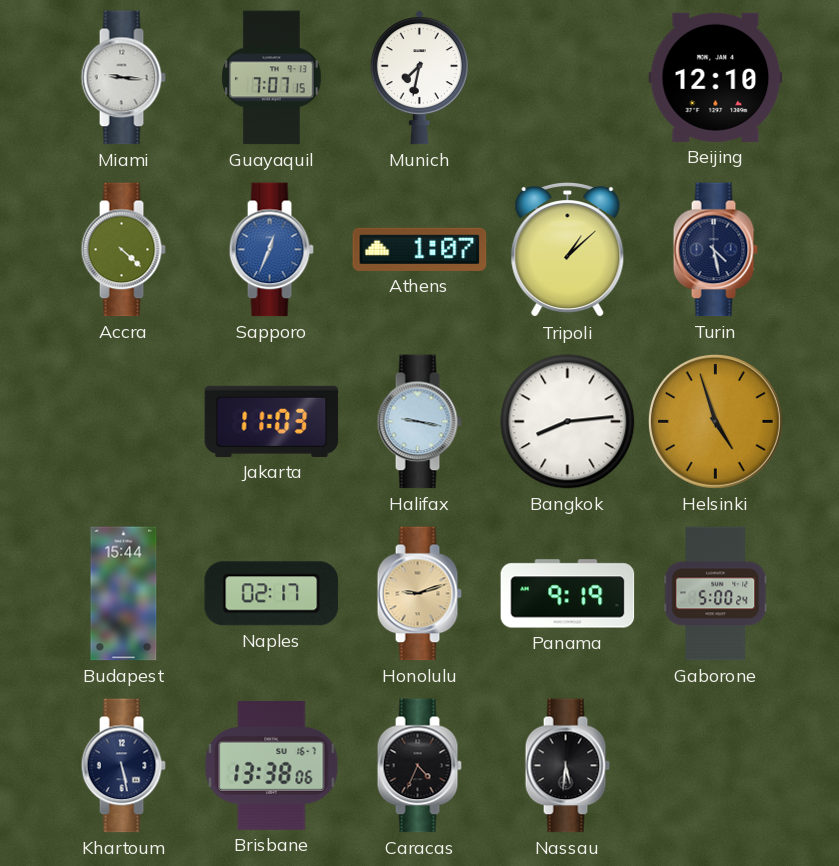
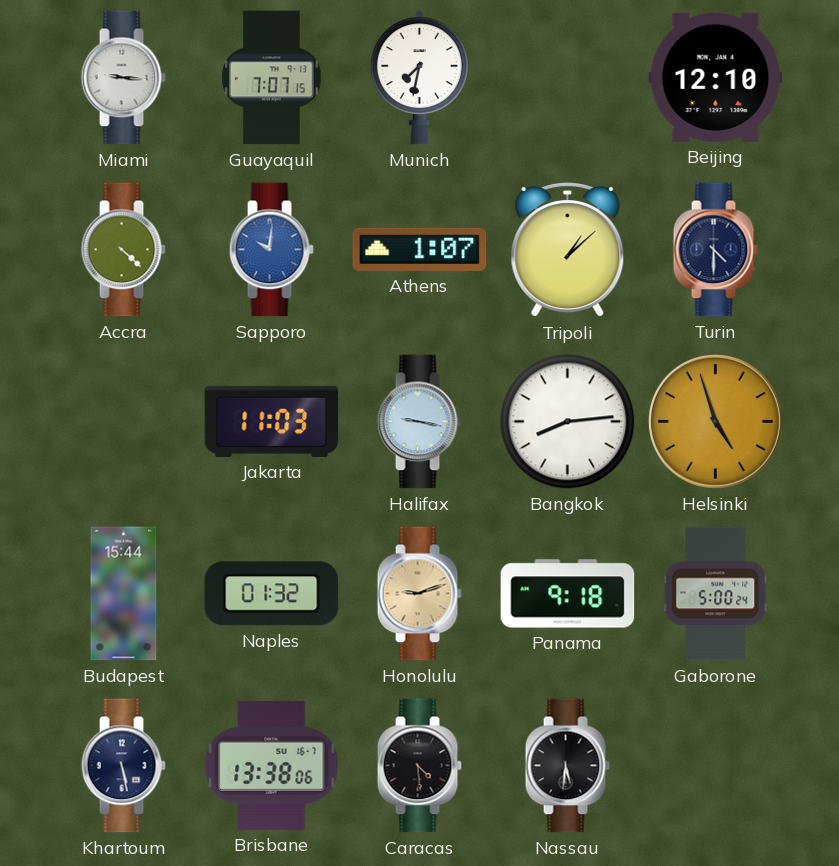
Sapporo: 12:34 -> 10:01 (271, 250)
Turin: 4:28 -> 4:30 (715, 250)
Naples: 02:17 -> 01:32 (272, 594)
Panama: 9:19 -> 9:18 (568, 594)
Caracas: 4:34 -> 4:29 (419, 766)
